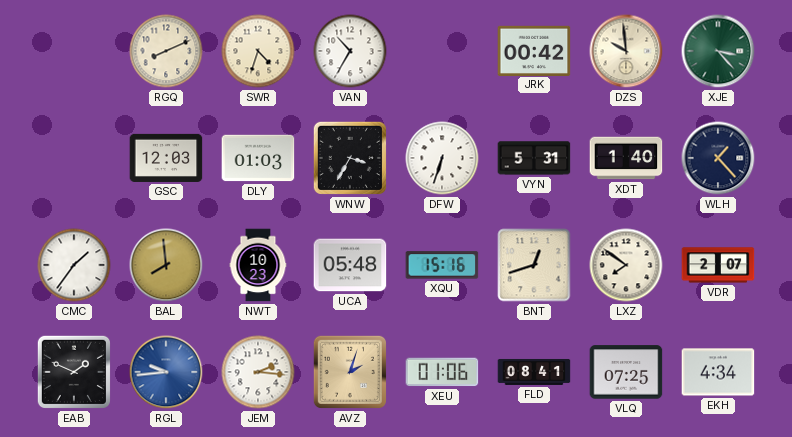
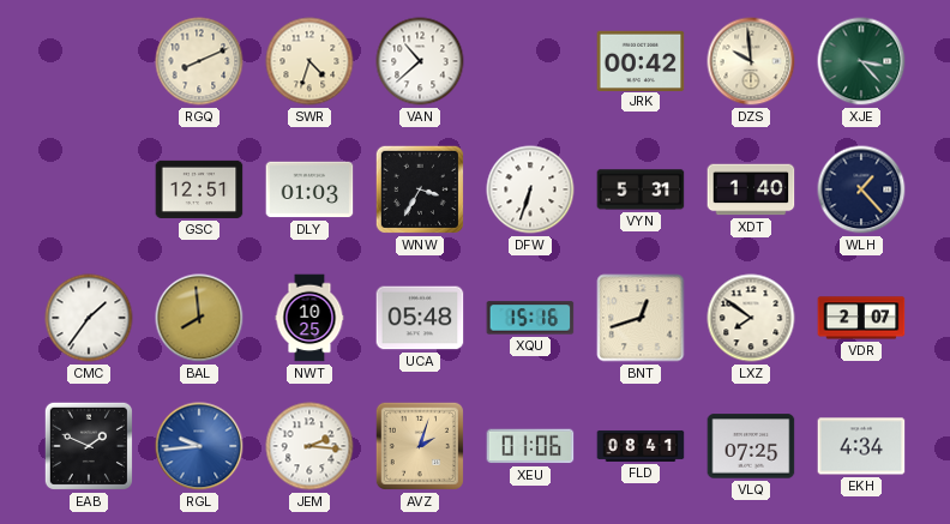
VAN: 10:35 -> 10:38 (420, 61)
GSC: 12:03 -> 12:51 (199, 189)
NWT: 10:23 -> 10:25 (309, 318)
